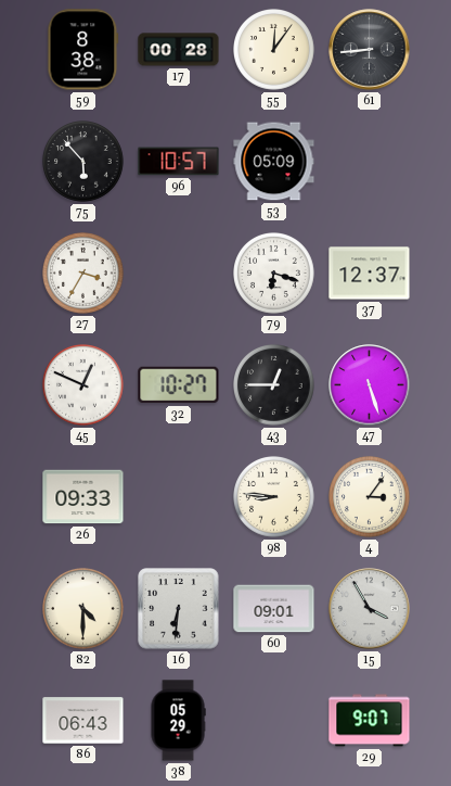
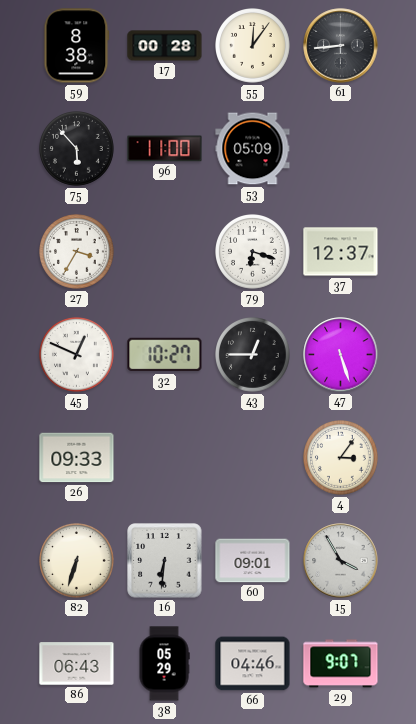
96: 10:57 -> 11:00 (165, 149)
98: 8:46 -> none (274, 497)
82: 4:30 -> 6:33 (77, 561)
66: none -> 04:46 (253, 664)
